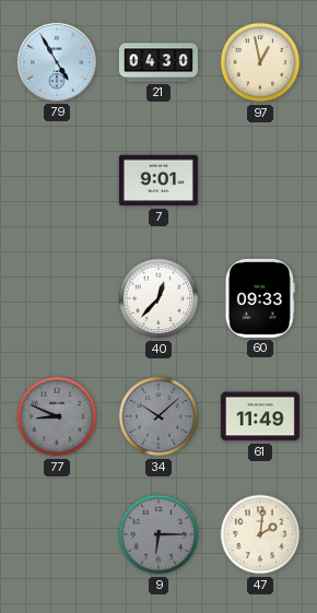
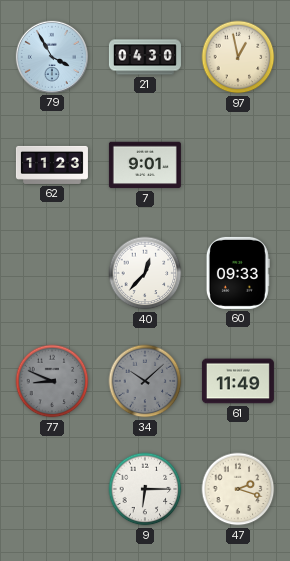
79: 4:55 -> 3:55 (52, 57)
62: none -> 11:23 (52, 165)
9 dial: grey -> white (145, 489)
47: 2:01 -> 2:18 (238, 489)
